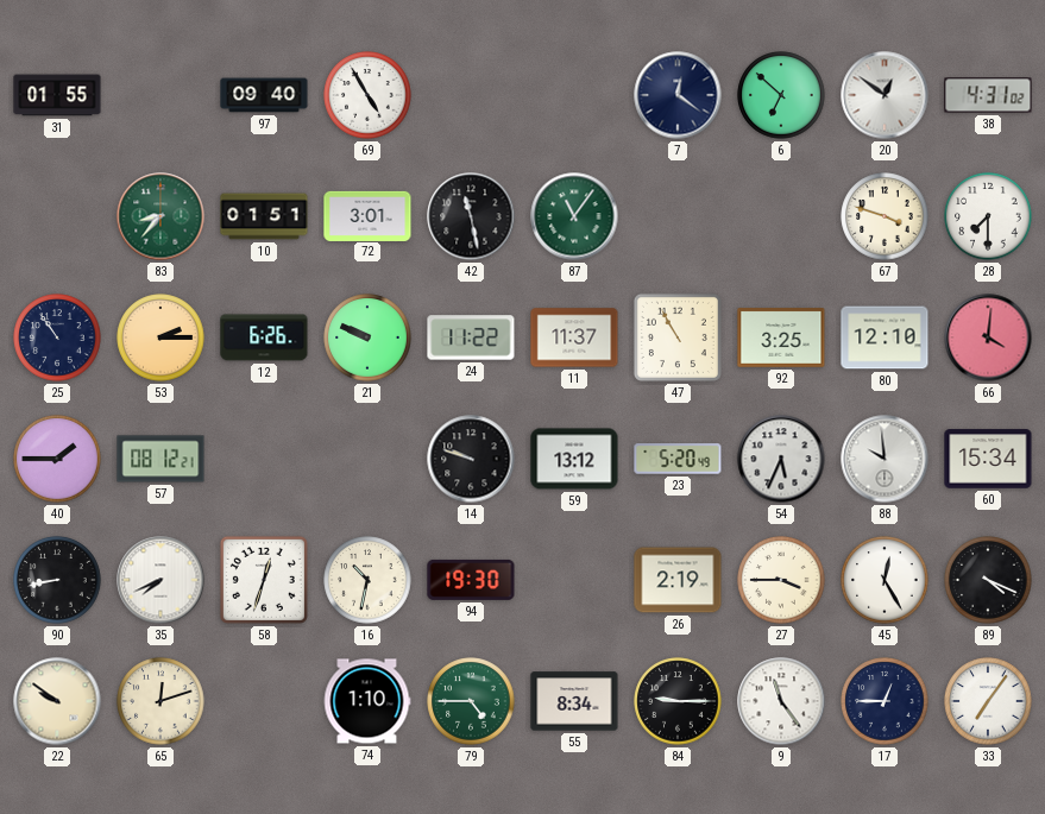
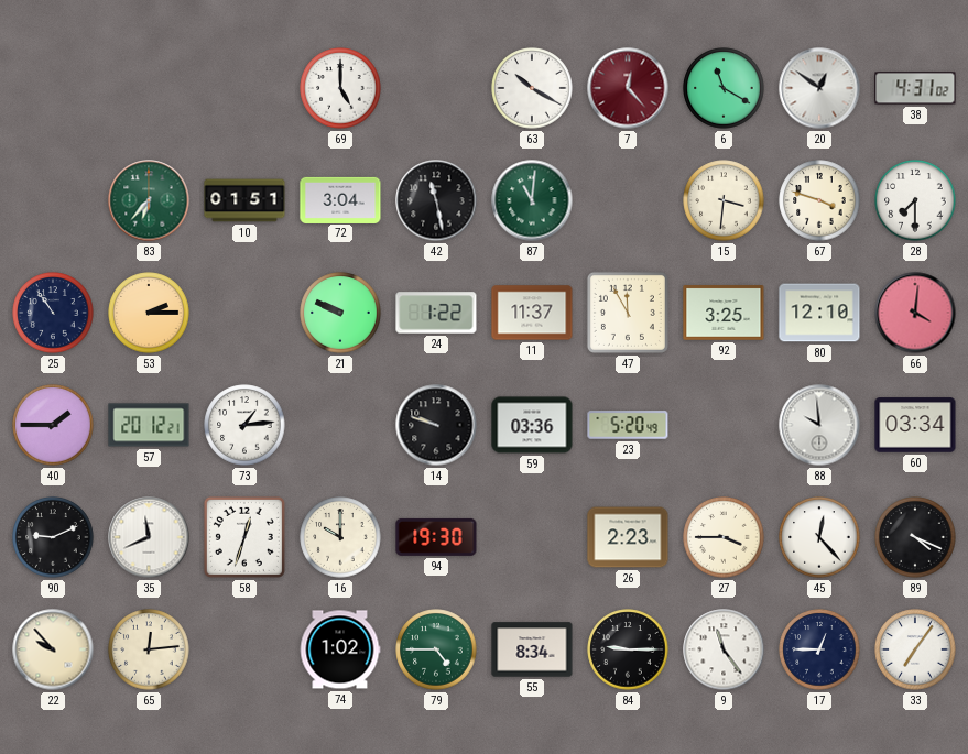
31: 01:55 -> none (57, 95)
97: 09:40 -> none (264, 95)
69: 4:55 -> 5:00 (340, 88)
63: none -> 10:20 (532, 88)
7: 12:21 -> 12:23 (628, 88)
7 dial: navy -> burgundy (628, 88)
6: 6:52 -> 11:20 (724, 88)
83: 8:37 -> 6:37 (149, 200)
72: 3:01 -> 3:04 (340, 199)
87: 11:06 -> 11:01 (532, 200)
15: none -> 3:31 (724, 200)
12: 6:26 -> none (264, 337)
24: 11:22 -> 1:22 (436, 313)
47: 10:55 -> 11:55 (628, 313)
57: 08:12 -> 20:12 (149, 425)
73: none -> 1:14 (244, 425)
59: 13:12 -> 03:36 (532, 425)
54: 5:34 -> none (781, 459)
60: 15:34 -> 03:34 (915, 425)
90: 8:43 -> 9:11 (53, 537)
35: 7:41 -> 11:41 (149, 537)
16: 10:32 -> 10:00 (340, 537)
26: 2:19 -> 2:23 (628, 537)
45: 12:25 -> 12:23 (819, 537)
22: 9:51 -> 9:53 (53, 649)
65: 12:12 -> 12:14 (149, 649)
74: 1:10 -> 1:02 (340, 649)
